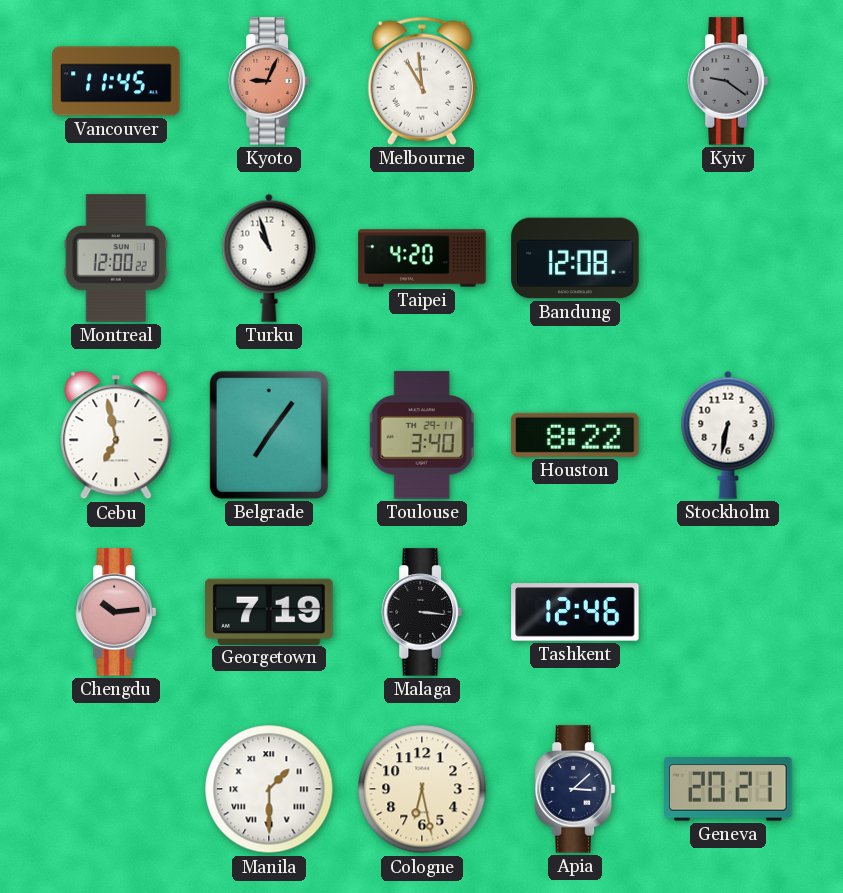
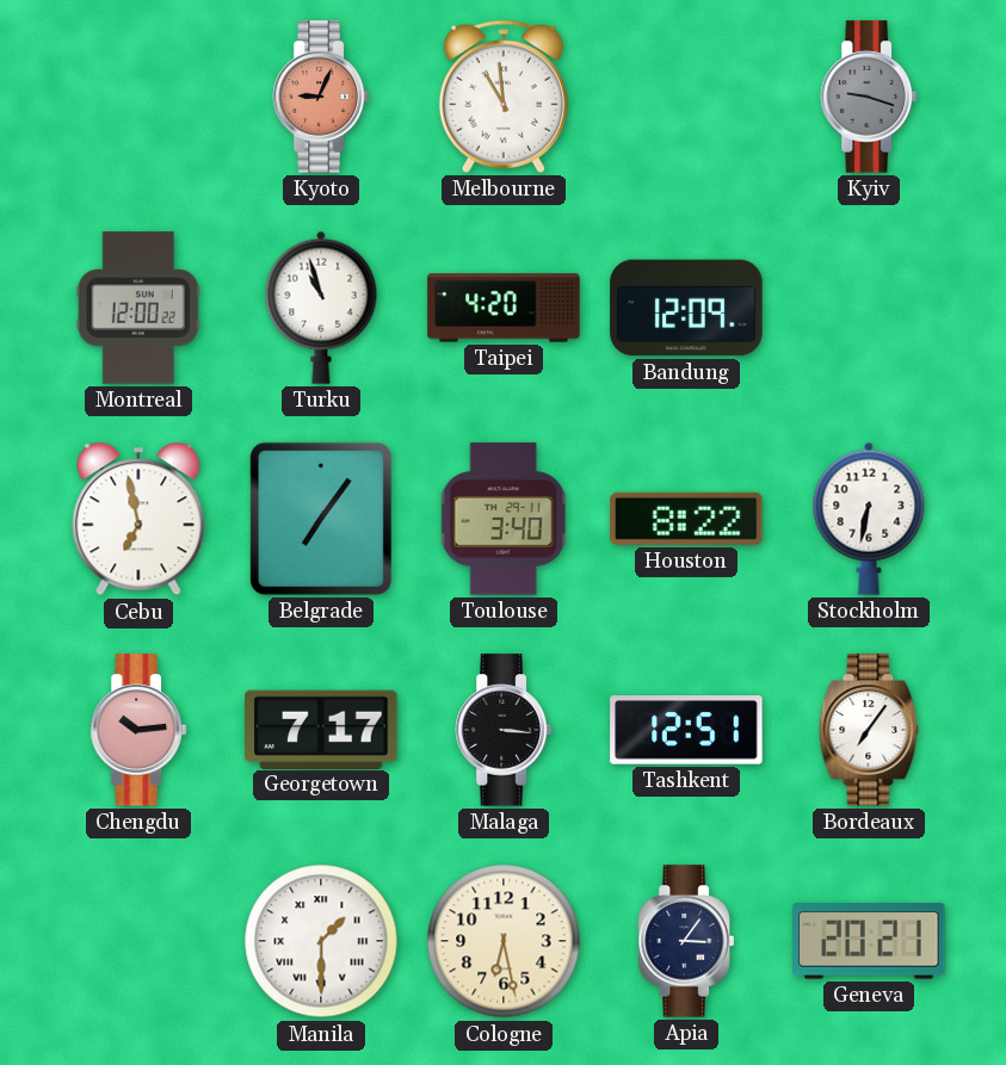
Vancouver: 11:45 -> none (116, 81)
Kyiv: 9:21 -> 9:18 (869, 97)
Bandung: 12:08 -> 12:09 (686, 308)
Georgetown: 7:19 -> 7:17 (321, 729)
Tashkent: 12:46 -> 12:51 (686, 730)
Bordeaux: none -> 7:06 (869, 730)
Apia: 3:08 -> 3:06 (686, 941)
